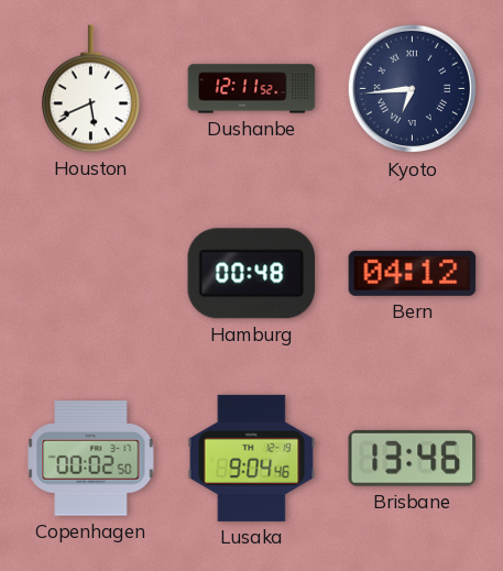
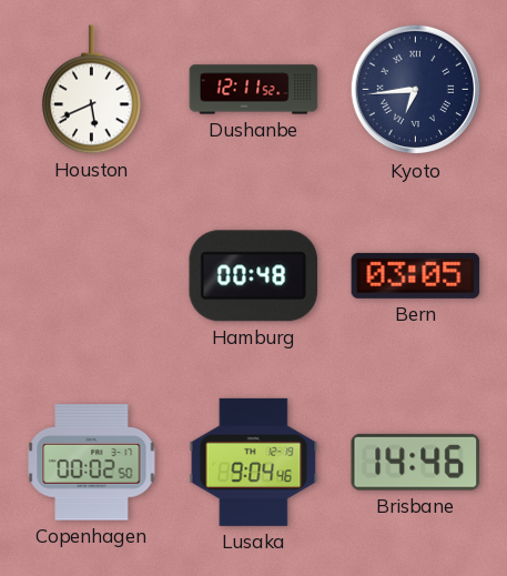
Bern: 04:12 -> 03:05 (416, 275)
Brisbane: 13:46 -> 14:46 (416, 462)
